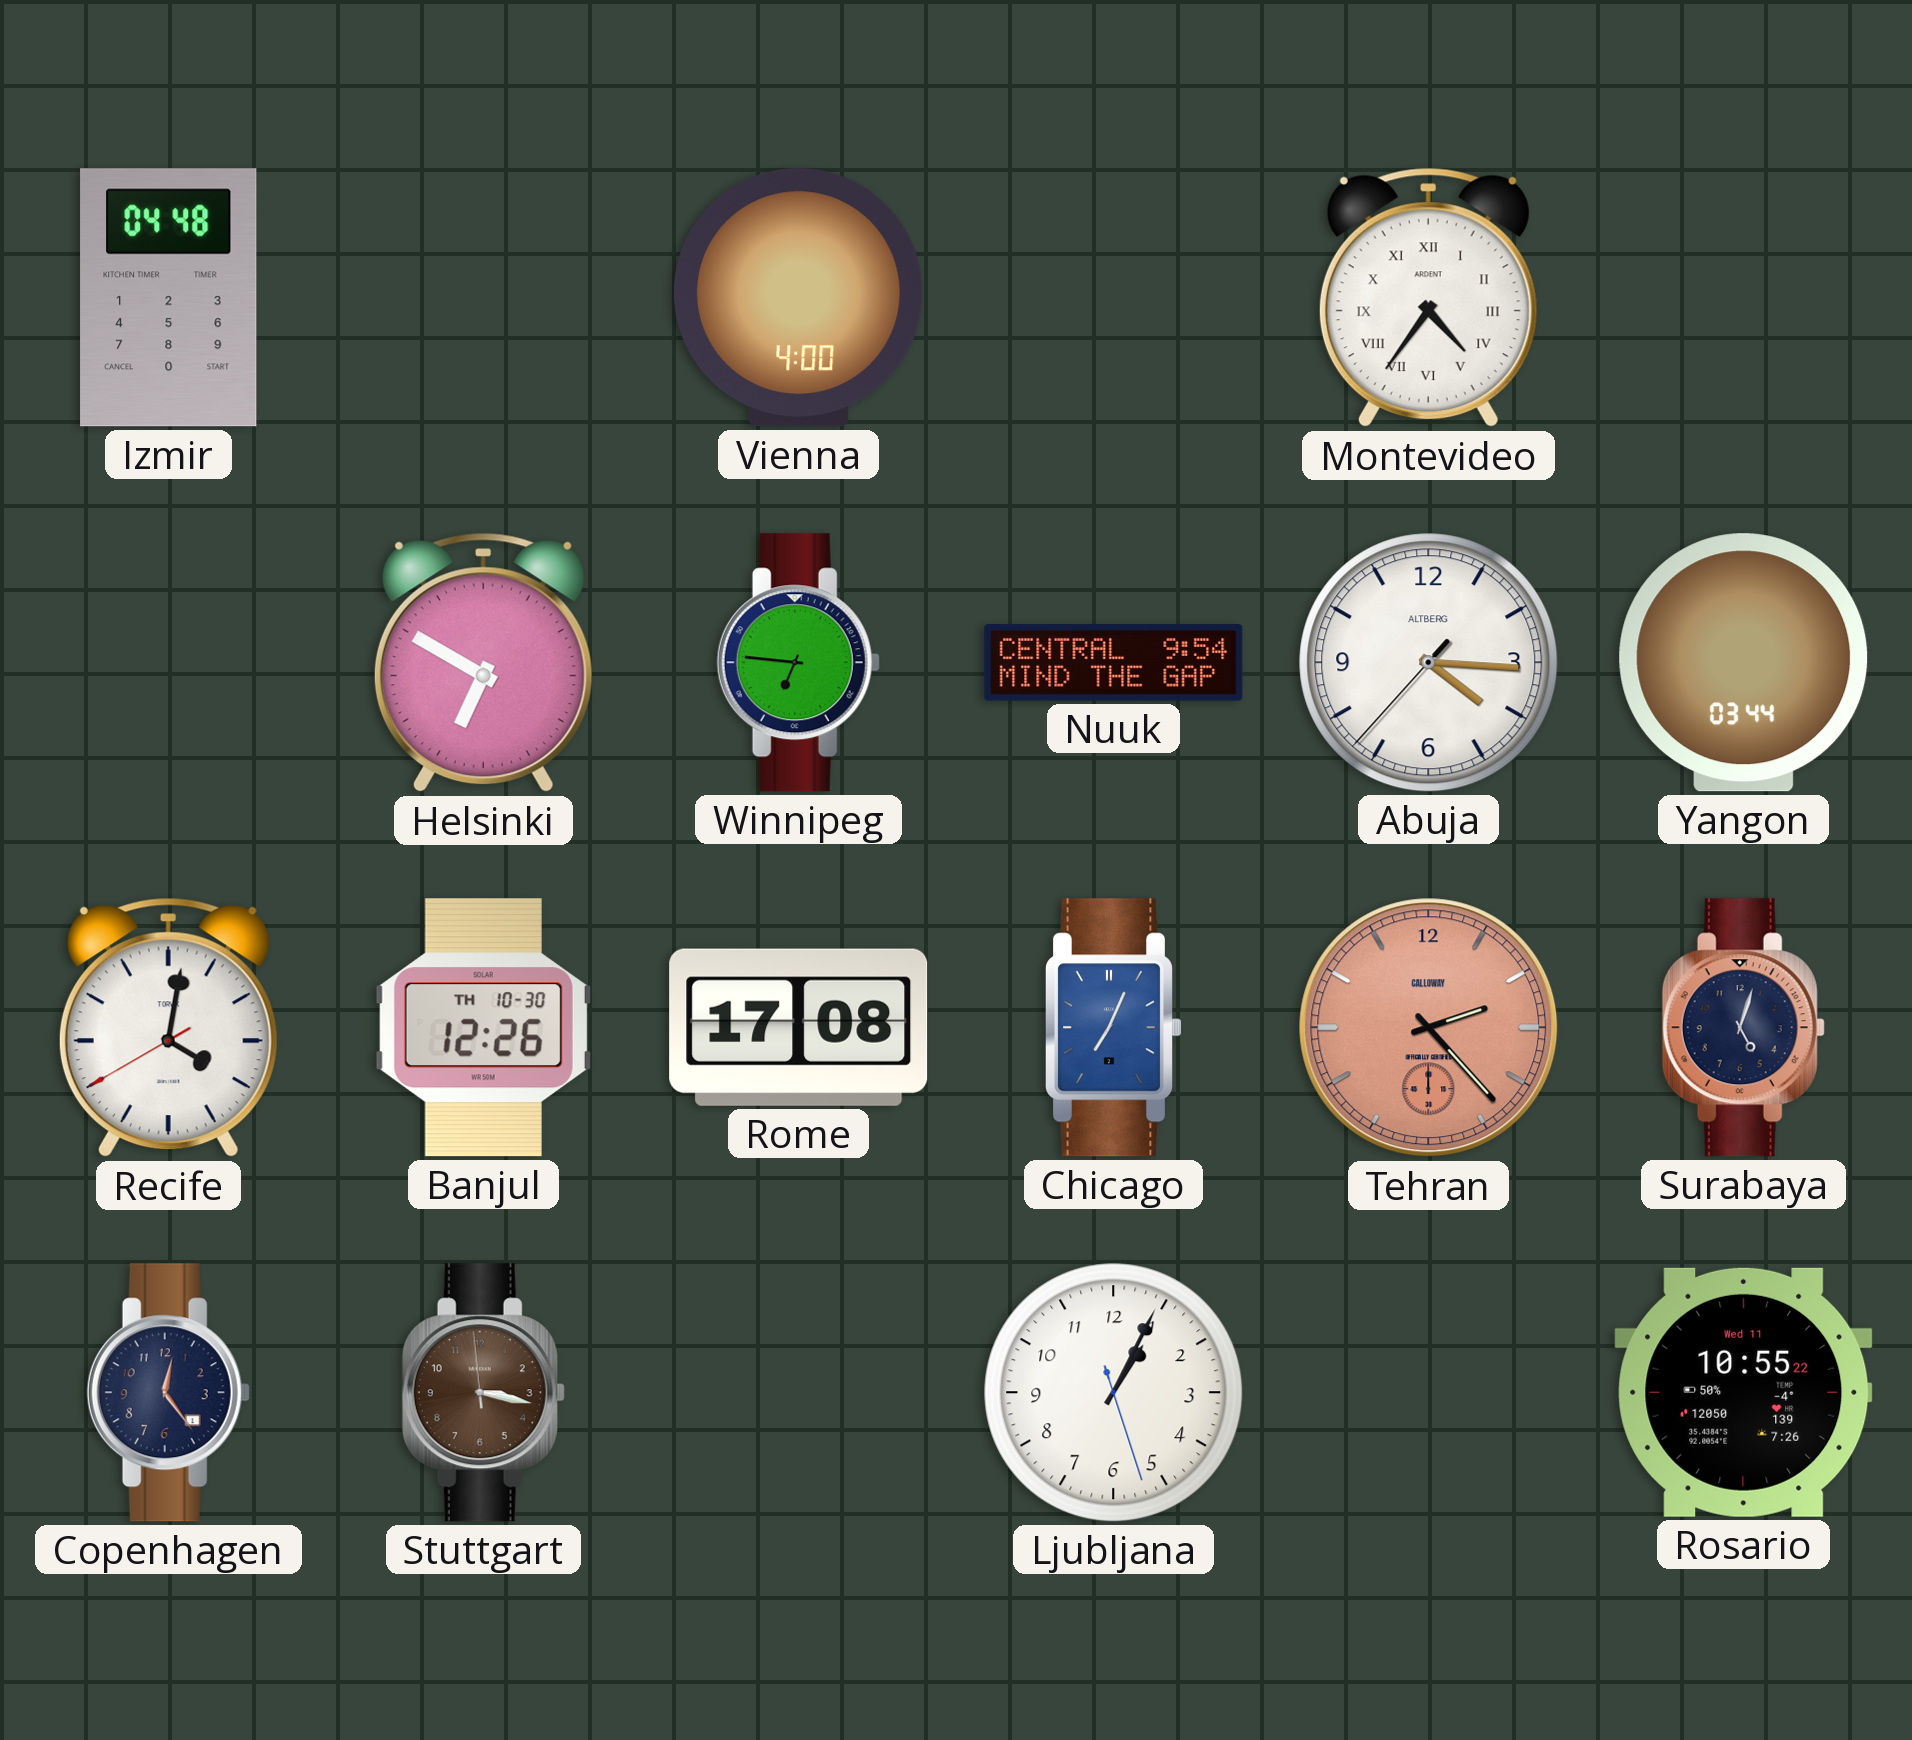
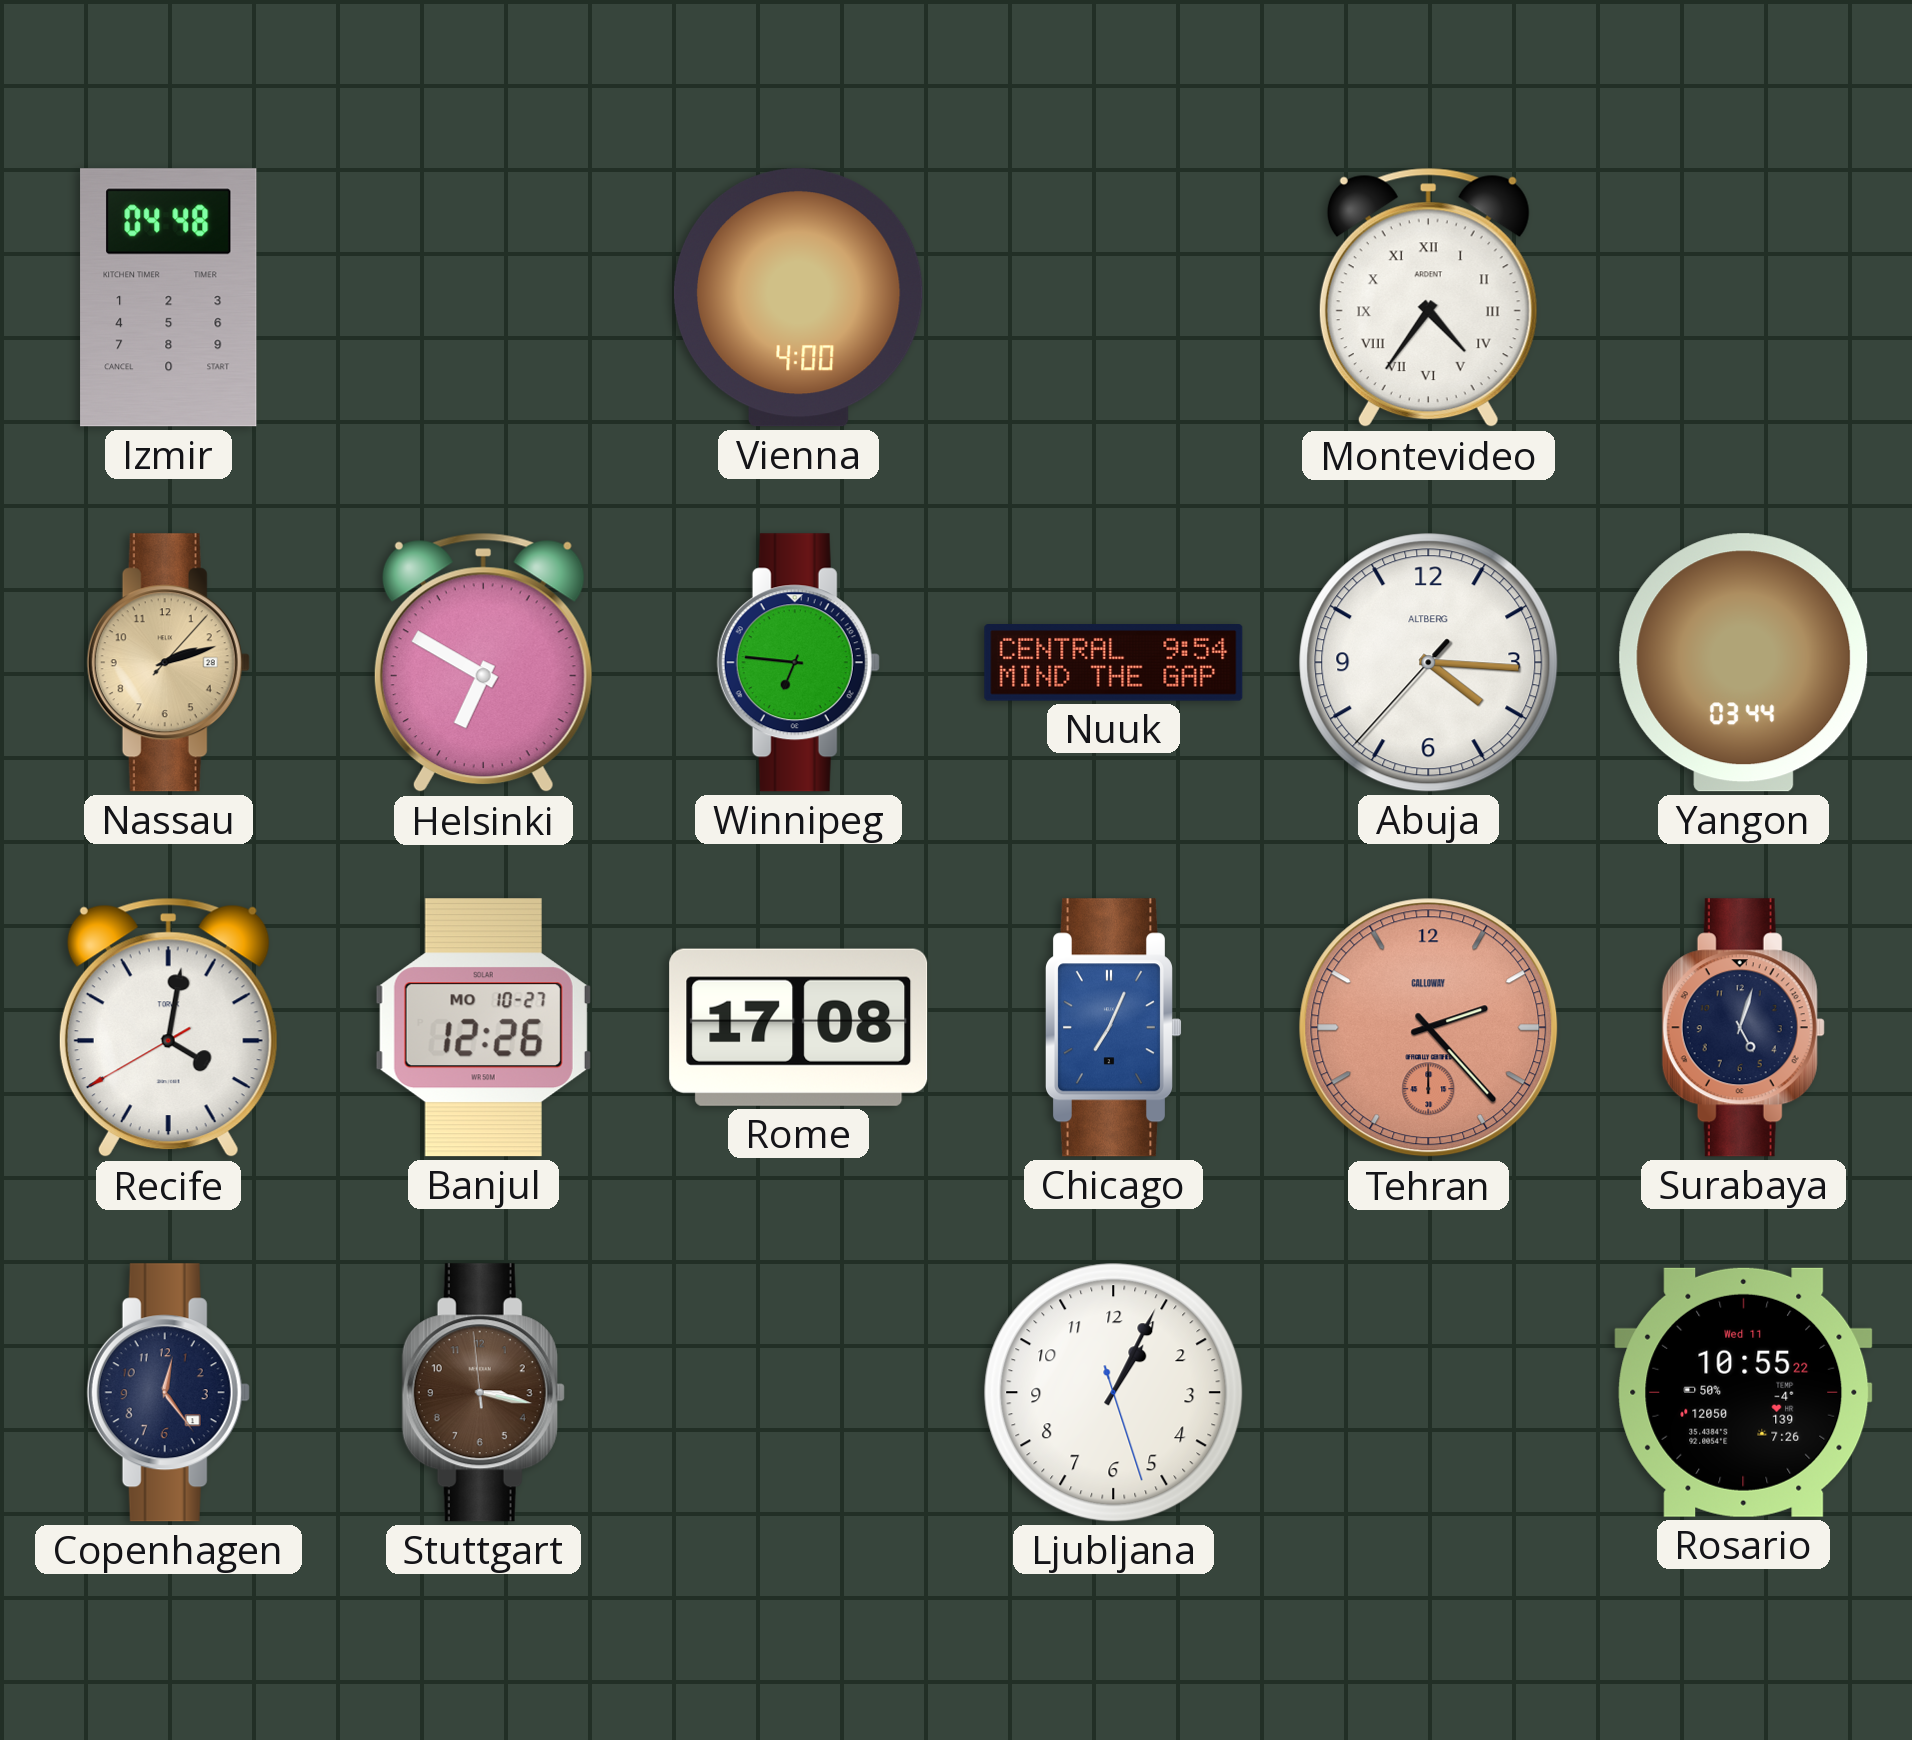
Nassau: none -> 2:12 (168, 663)
Banjul date: TH 10-30 -> MO 10-27 (483, 1028)
